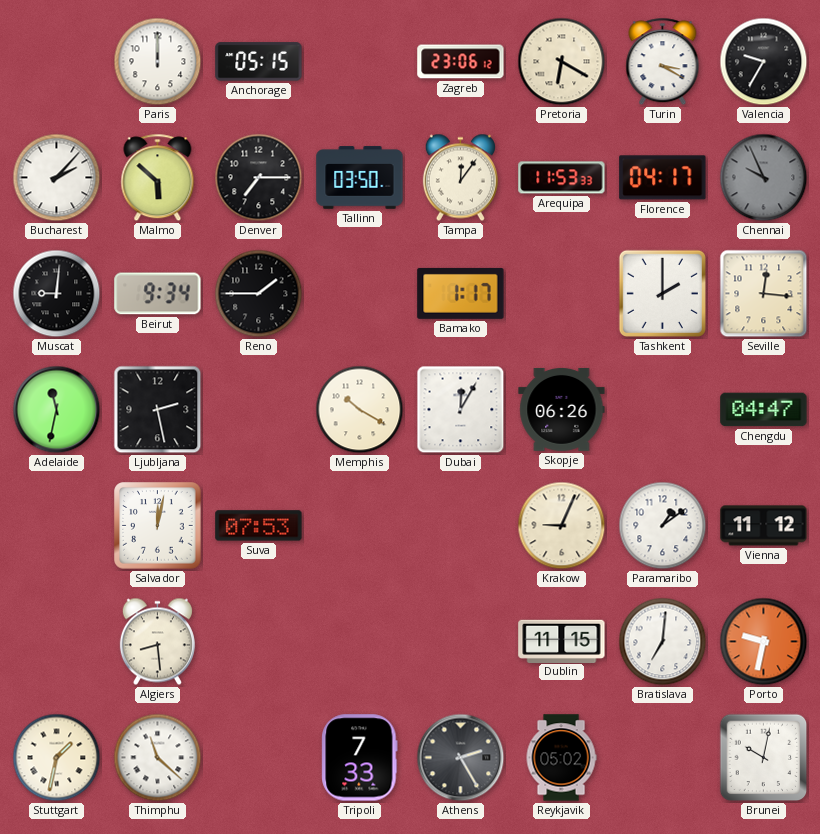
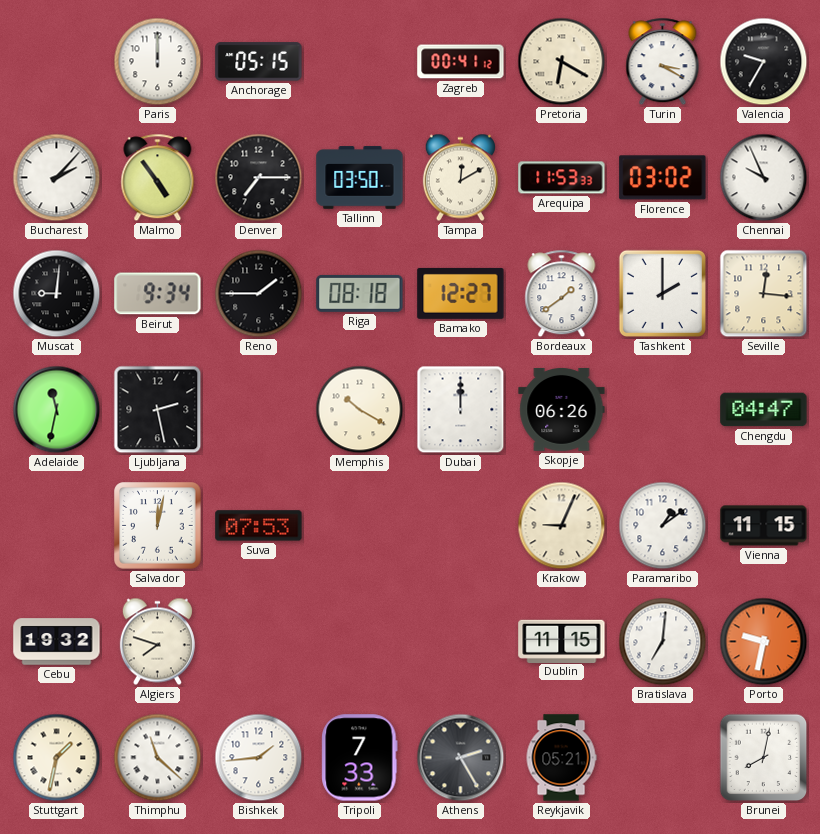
Zagreb: 23:06 -> 00:41 (461, 62)
Malmo: 5:52 -> 4:54 (158, 178)
Tampa: 12:06 -> 12:10 (460, 178)
Florence: 04:17 -> 03:02 (663, 178)
Chennai dial: grey -> white (764, 178)
Riga: none -> 08:18 (360, 293)
Bamako: 1:17 -> 12:27 (461, 293)
Bordeaux: none -> 1:39 (562, 294)
Dubai: 12:05 -> 12:00 (461, 410)
Vienna: 11:12 -> 11:15 (764, 526)
Cebu: none -> 19:32 (57, 642)
Algiers: 8:29 -> 7:48 (157, 642)
Bishkek: none -> 1:44 (259, 758)
Reykjavik: 05:02 -> 05:21 (561, 758)
Brunei: 10:02 -> 8:02 (764, 758)
